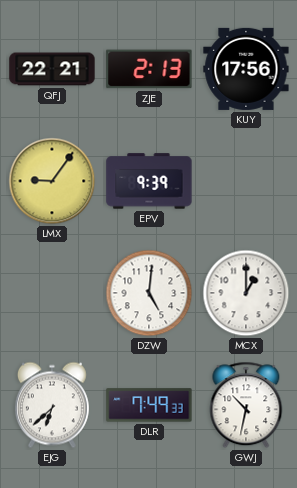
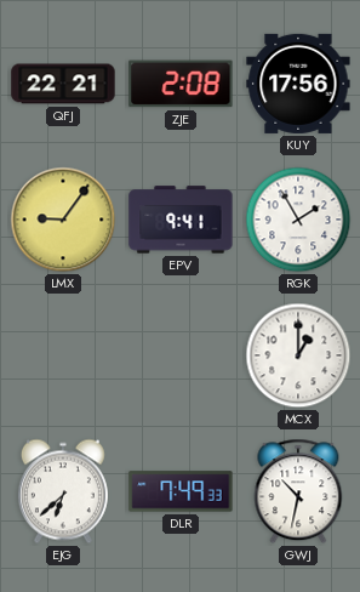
ZJE: 2:13 -> 2:08 (181, 84)
EPV: 9:39 -> 9:41 (181, 220)
RGK: none -> 1:55 (298, 220)
DZW: 5:01 -> none (149, 293)
